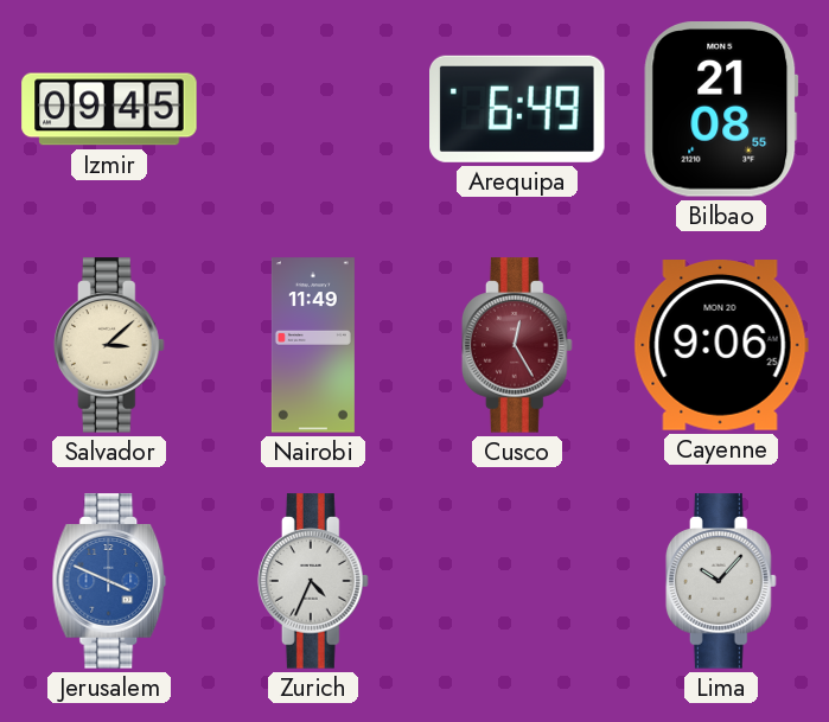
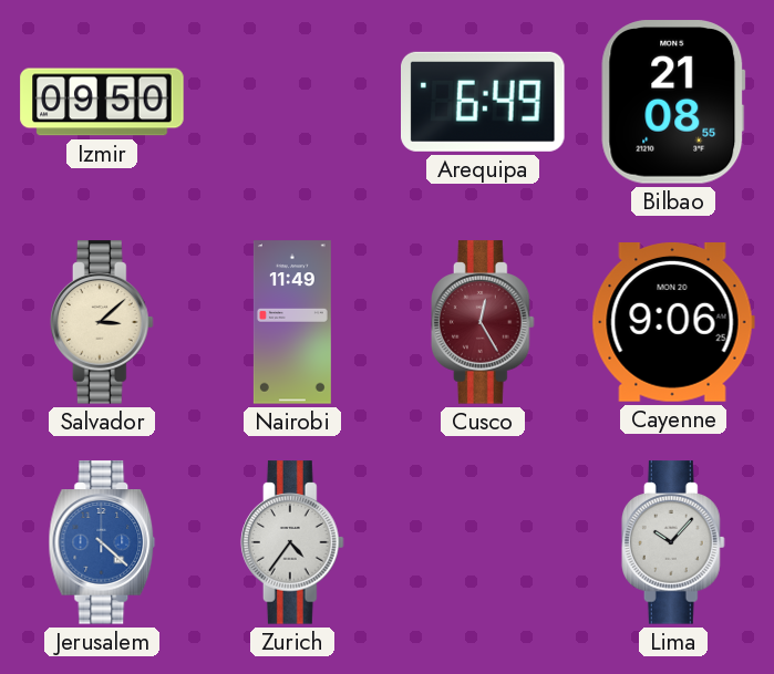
Izmir: 09:45 -> 09:50 (102, 102)
Jerusalem: 3:49 -> 4:22 (102, 542)
Zurich: 4:34 -> 4:36 (292, 542)
